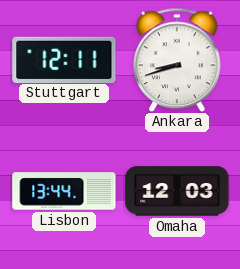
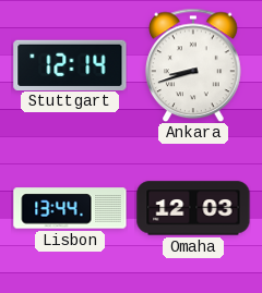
Stuttgart: 12:11 -> 12:14 (70, 64)
